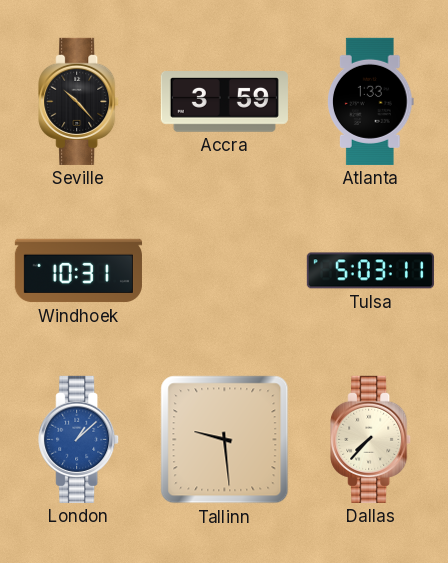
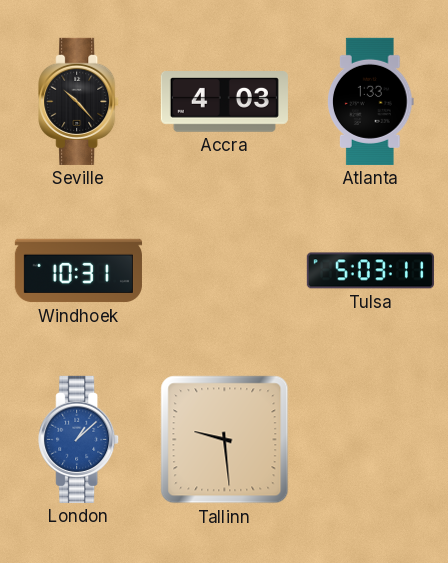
Accra: 3:59 -> 4:03 (224, 102)
Dallas: 7:37 -> none (371, 439)
